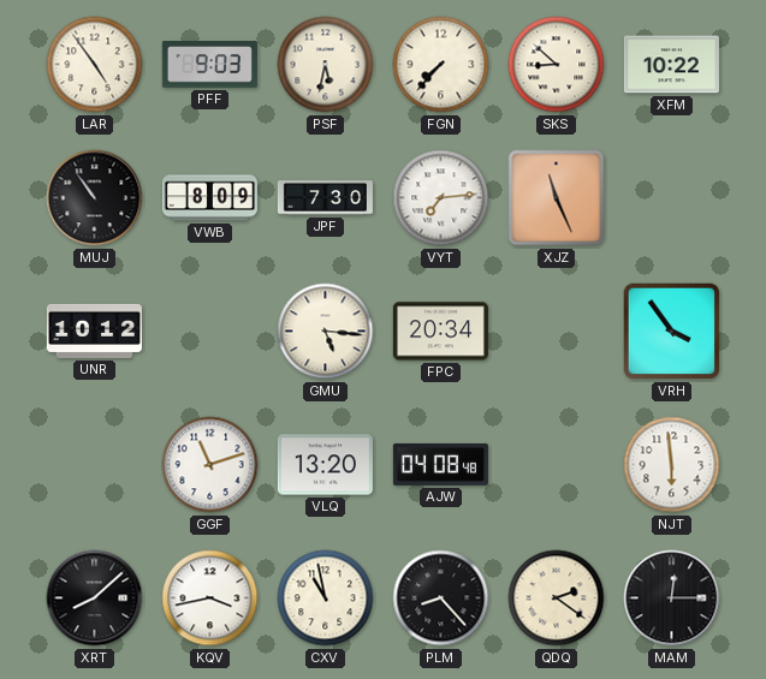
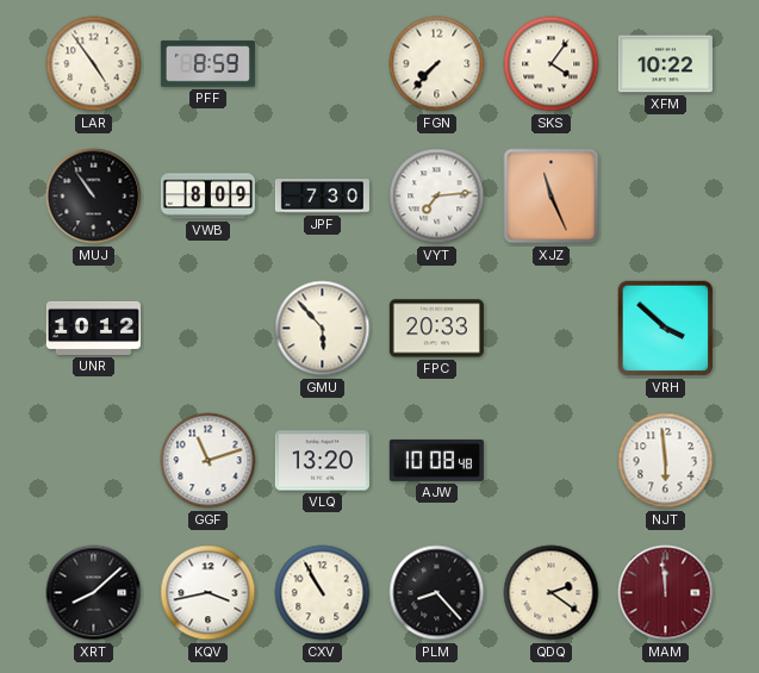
PFF: 9:03 -> 8:59 (207, 64)
PSF: 5:32 -> none (326, 65)
SKS: 8:52 -> 4:06 (552, 64)
GMU: 5:16 -> 5:53 (323, 329)
FPC: 20:34 -> 20:33 (436, 329)
VRH: 3:54 -> 3:52 (666, 329)
AJW: 04:08 -> 10:08 (436, 460)
CXV: 10:58 -> 10:55 (323, 593)
MAM: 12:15 -> 11:59 (666, 593)
MAM dial: black -> burgundy (666, 593)
